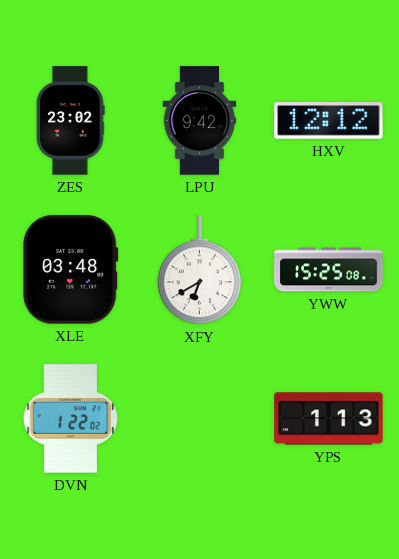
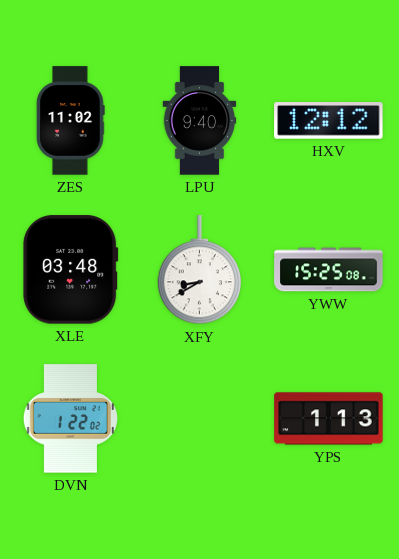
ZES: 23:02 -> 11:02 (70, 121)
LPU: 9:42 -> 9:40 (200, 121)
XFY: 6:40 -> 8:40 (199, 270)
